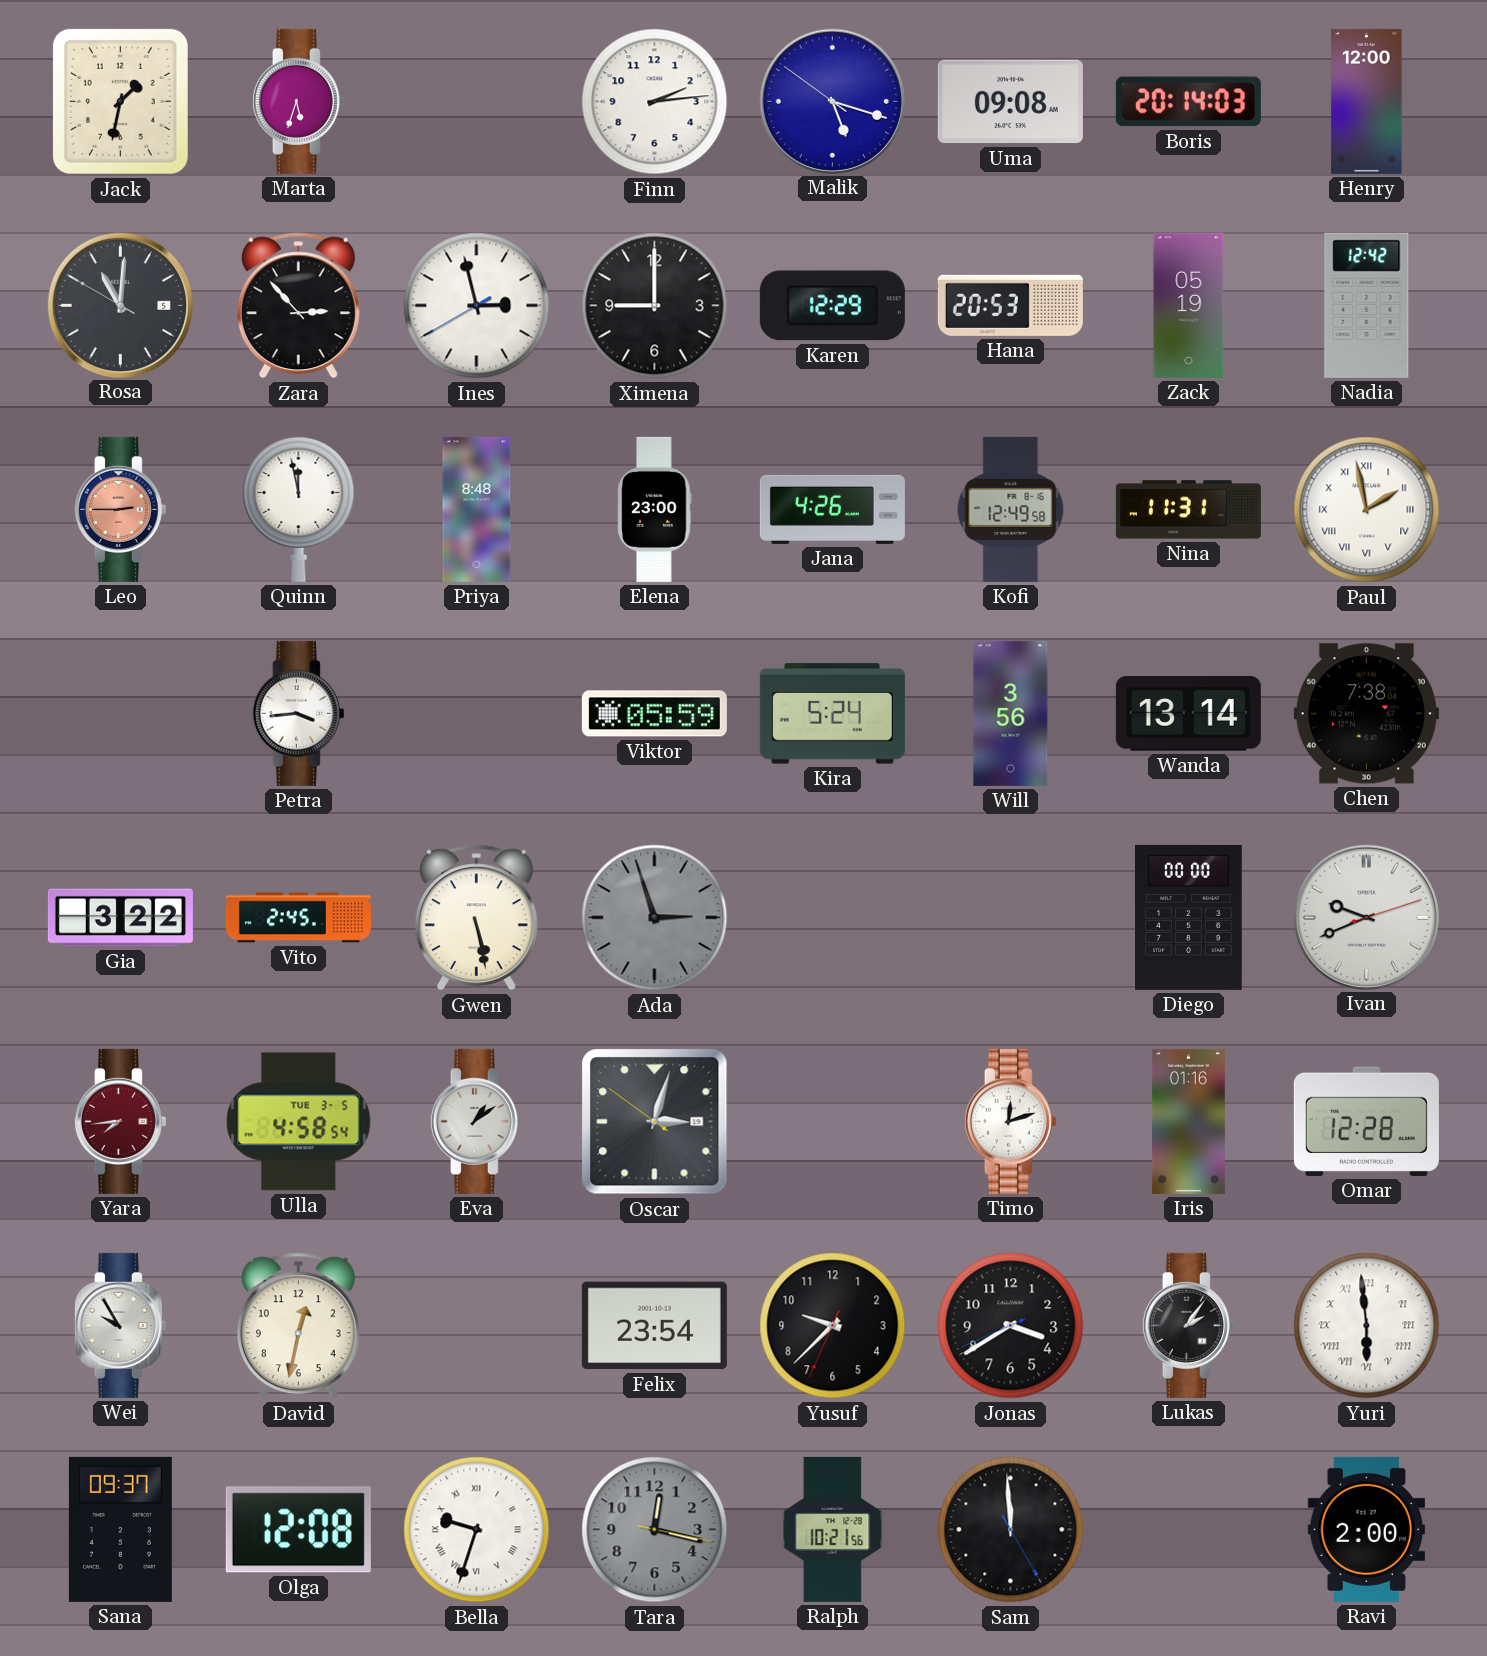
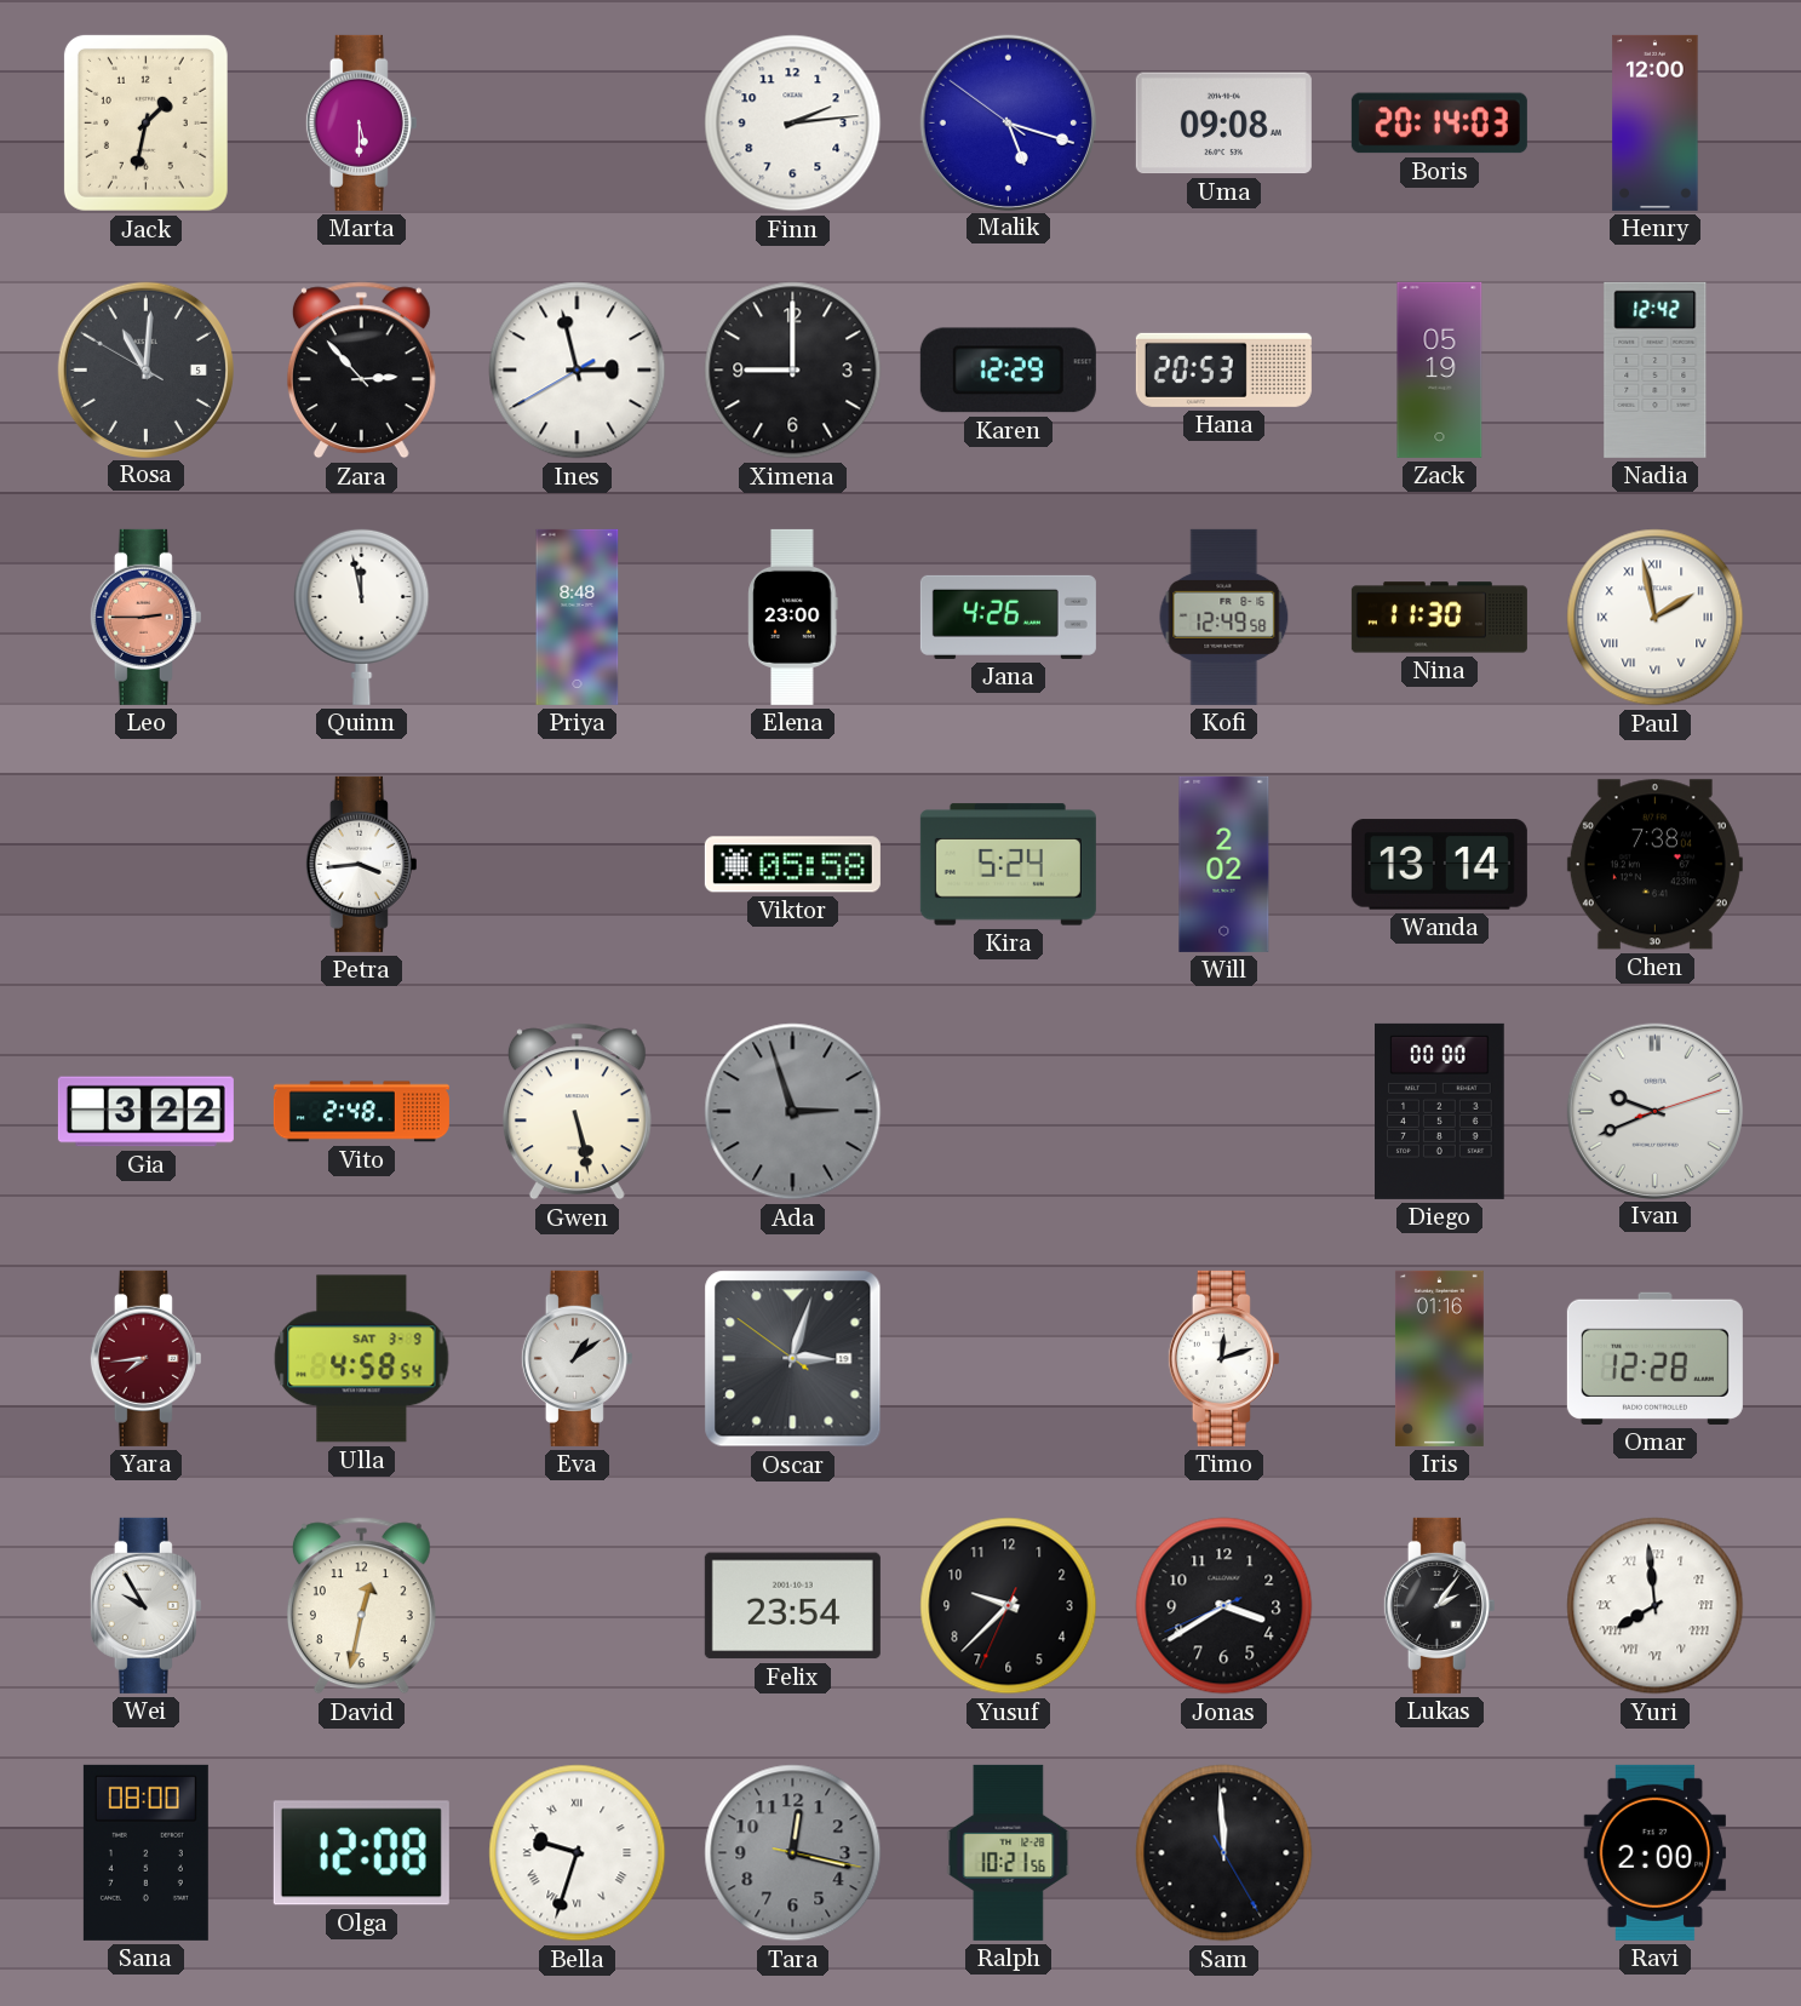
Marta: 5:33 -> 5:30 (361, 122)
Nina: 11:31 -> 11:30 (1439, 618)
Viktor: 05:59 -> 05:58 (792, 865)
Will: 3:56 -> 2:02 (1224, 864)
Vito: 2:45 -> 2:48 (361, 1112)
Ulla date: TUE 3-5 -> SAT 3-9 (362, 1359)
Yuri: 5:59 -> 7:59 (1656, 1606)
Sana: 09:37 -> 08:00 (145, 1852)
